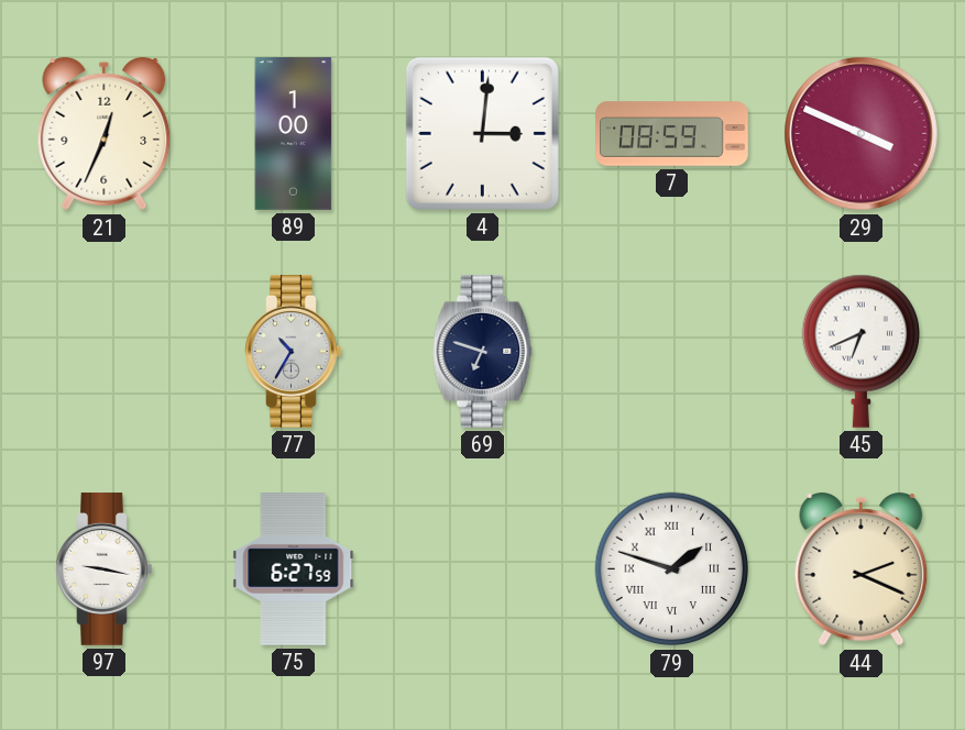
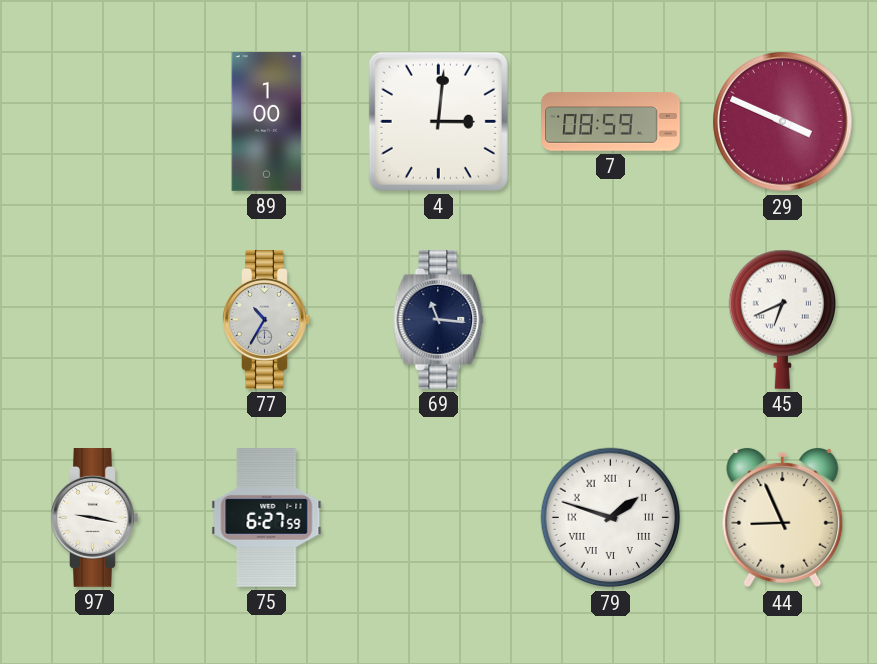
21: 12:34 -> none (105, 134)
69: 6:48 -> 11:16 (439, 320)
44: 2:19 -> 8:56 (783, 518)
